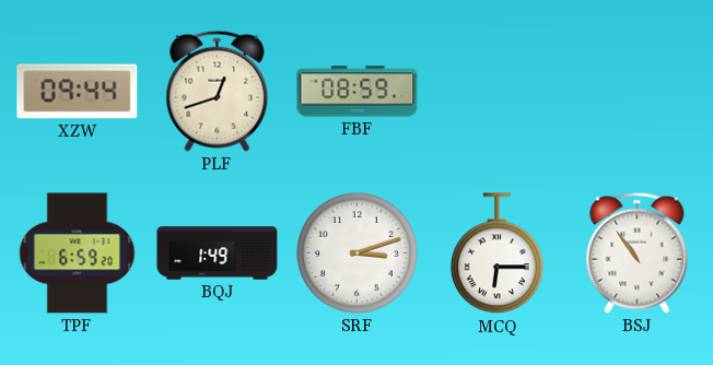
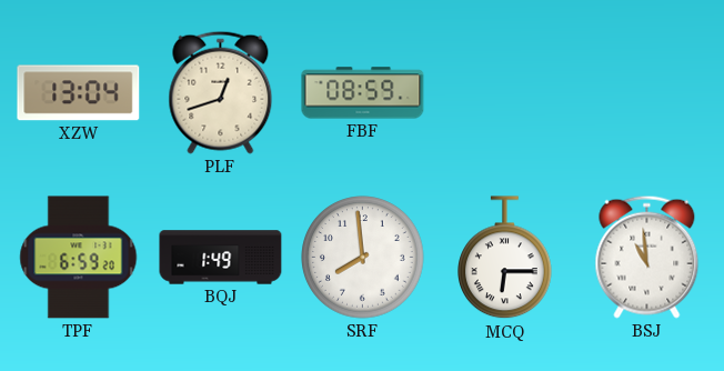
XZW: 09:44 -> 13:04 (79, 93)
SRF: 3:12 -> 7:59 (363, 258)
BSJ: 10:54 -> 10:59 (647, 257)
